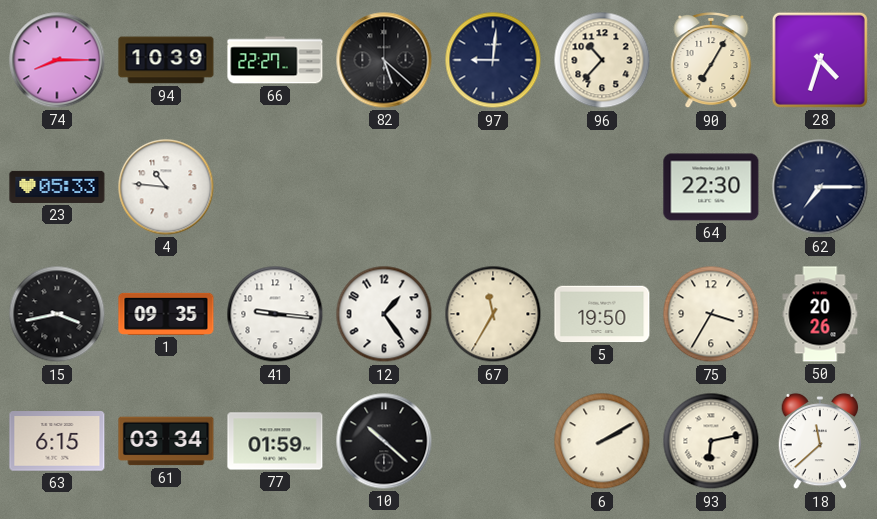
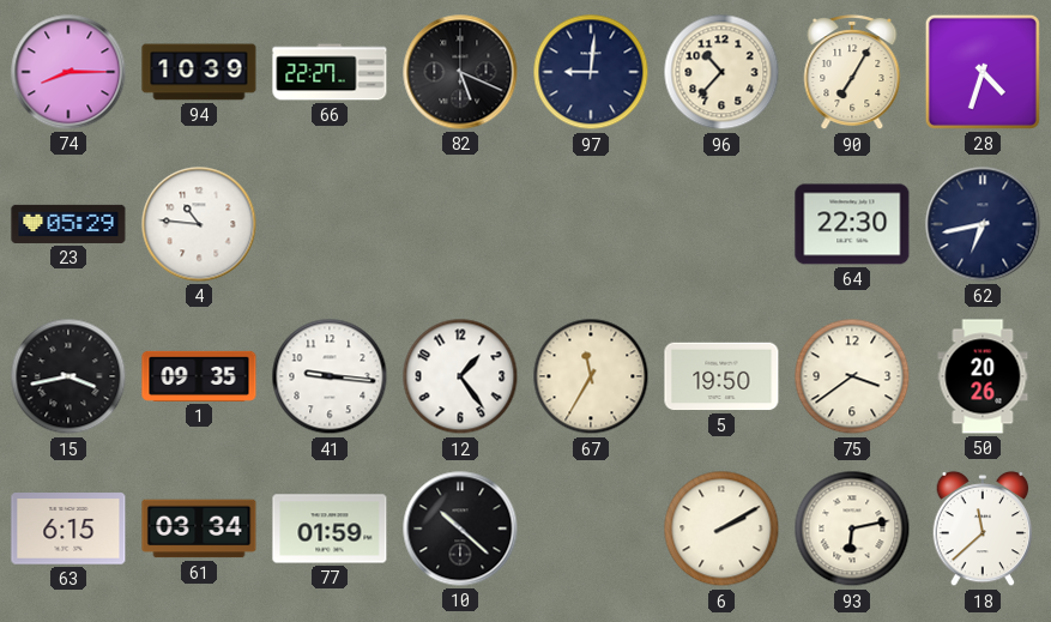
82: 5:22 -> 5:19 (460, 72)
23: 05:33 -> 05:29 (68, 224)
62: 7:15 -> 6:43 (983, 224)
75: 3:35 -> 3:39 (852, 376)
